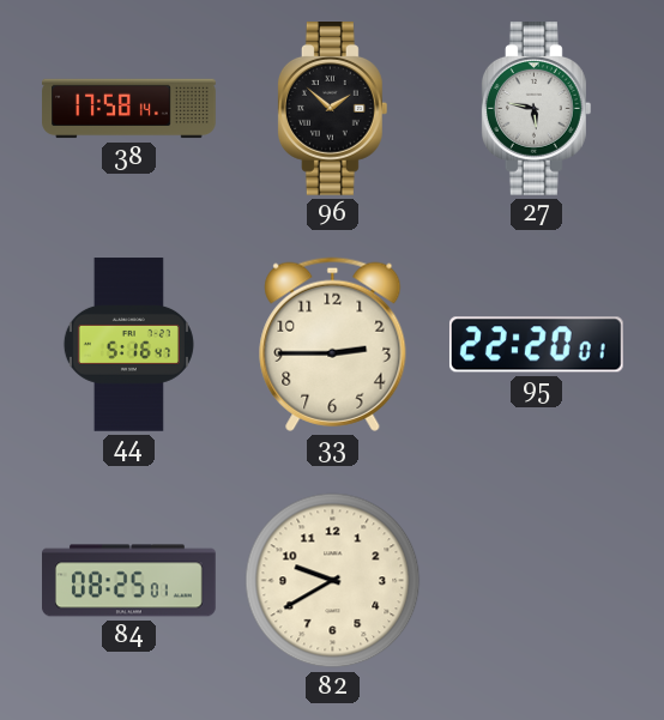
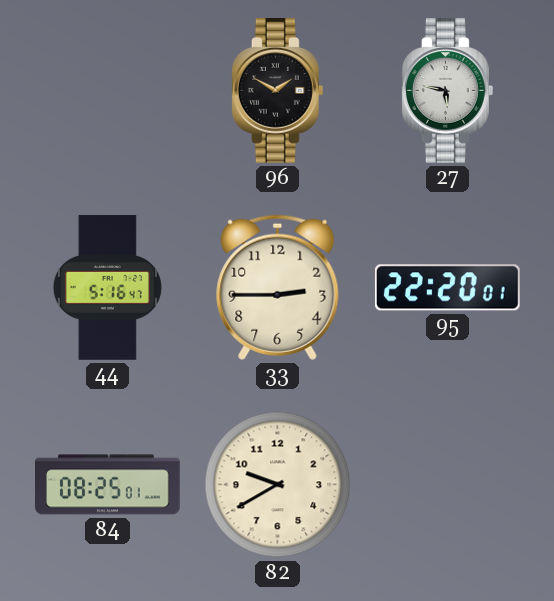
38: 17:58 -> none (129, 109)
96: 1:52 -> 1:50 (277, 91)
